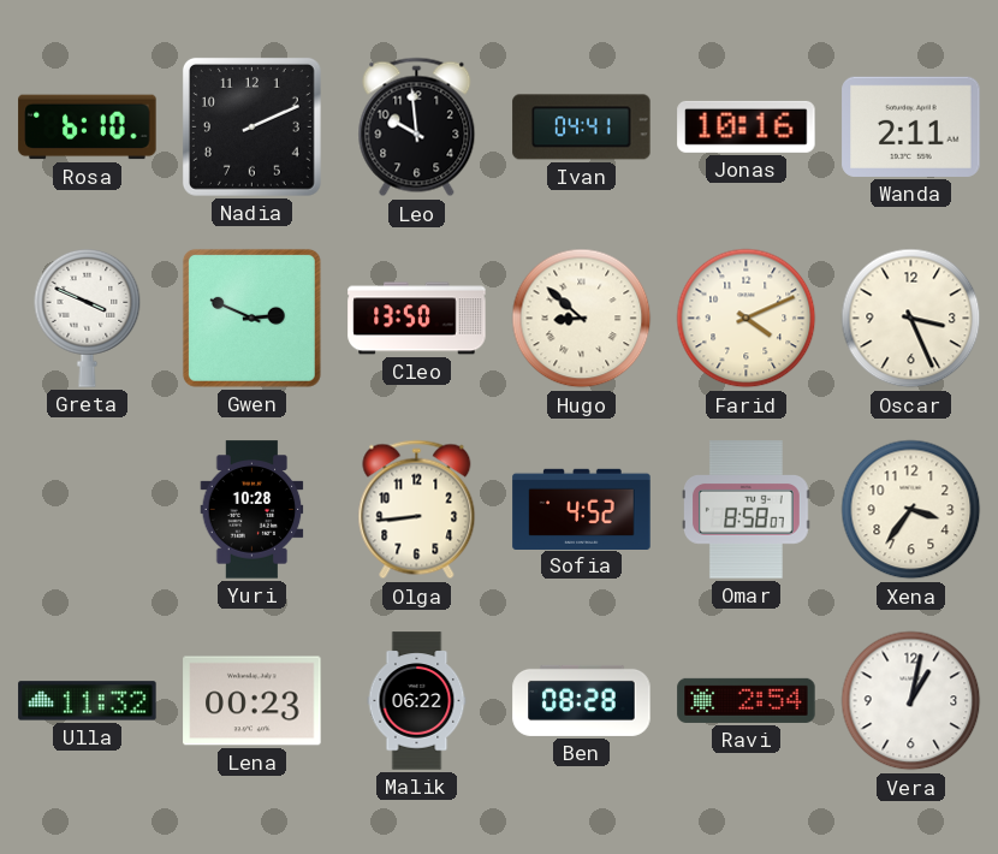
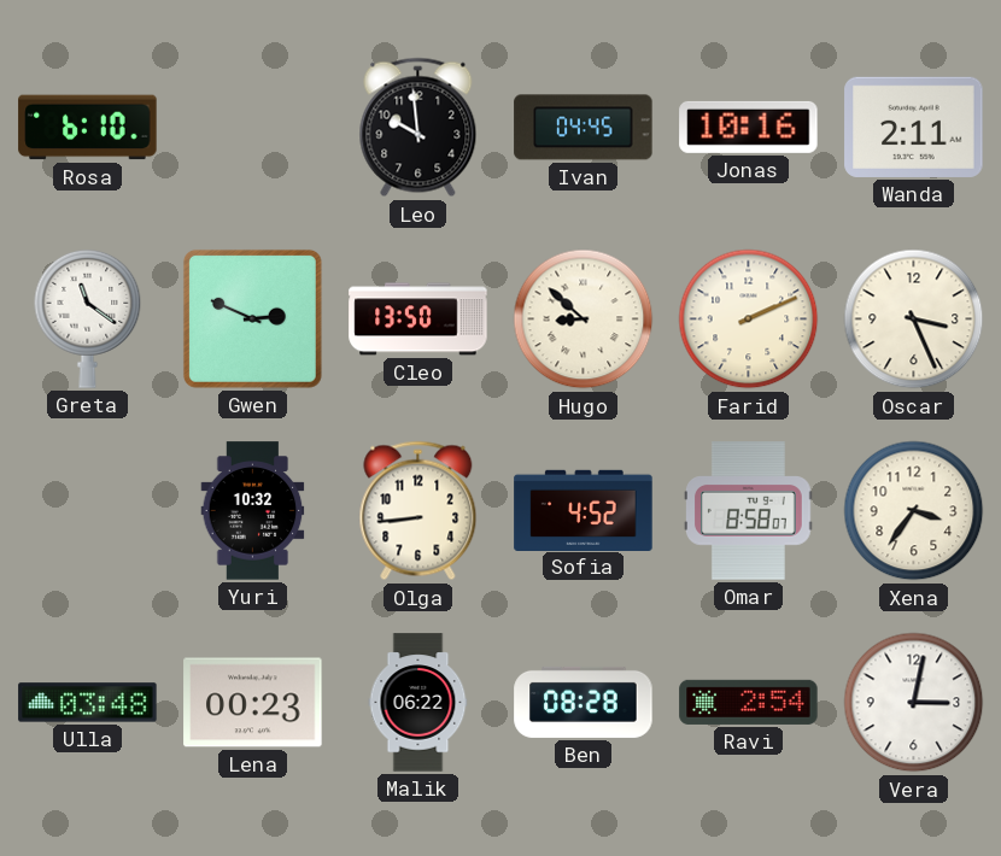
Nadia: 2:11 -> none (251, 126)
Ivan: 04:41 -> 04:45 (584, 128)
Greta: 3:49 -> 11:21 (88, 318)
Farid: 4:11 -> 2:11 (749, 319)
Yuri: 10:28 -> 10:32 (253, 511)
Ulla: 11:32 -> 03:48 (88, 703)
Vera: 1:02 -> 3:02 (914, 703)
